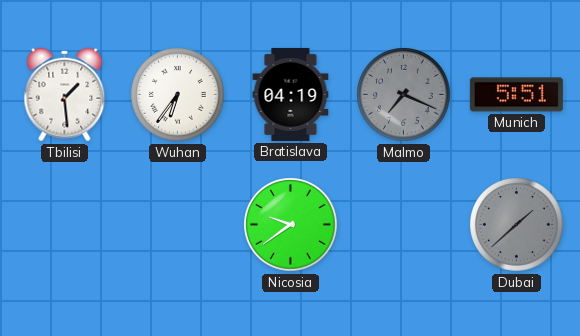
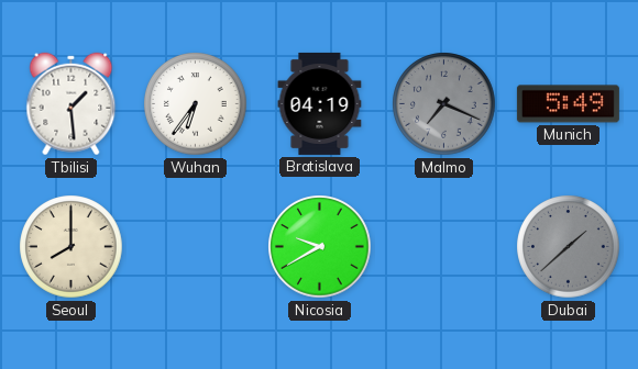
Munich: 5:51 -> 5:49 (568, 104)
Seoul: none -> 8:00 (71, 247)
Nicosia: 9:39 -> 9:40 (320, 247)
